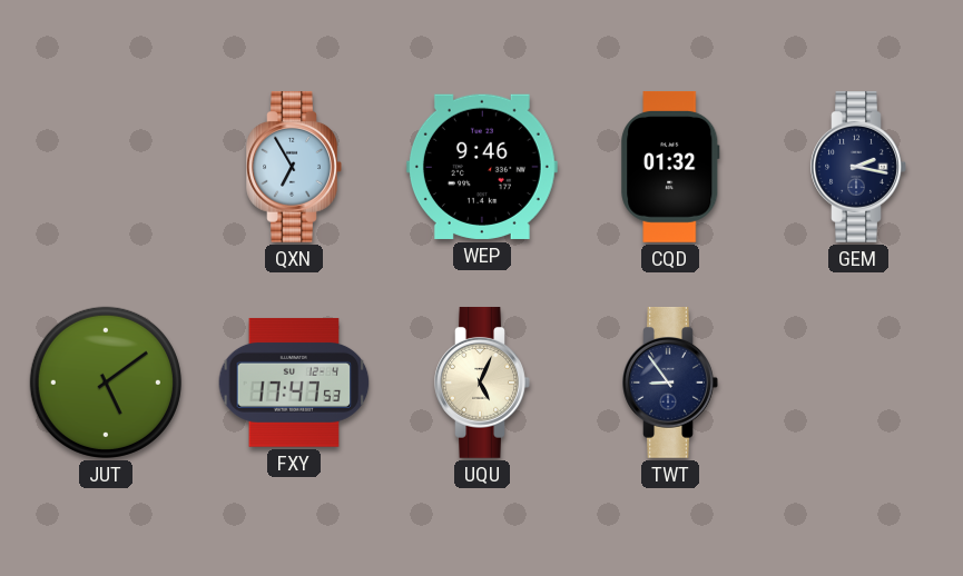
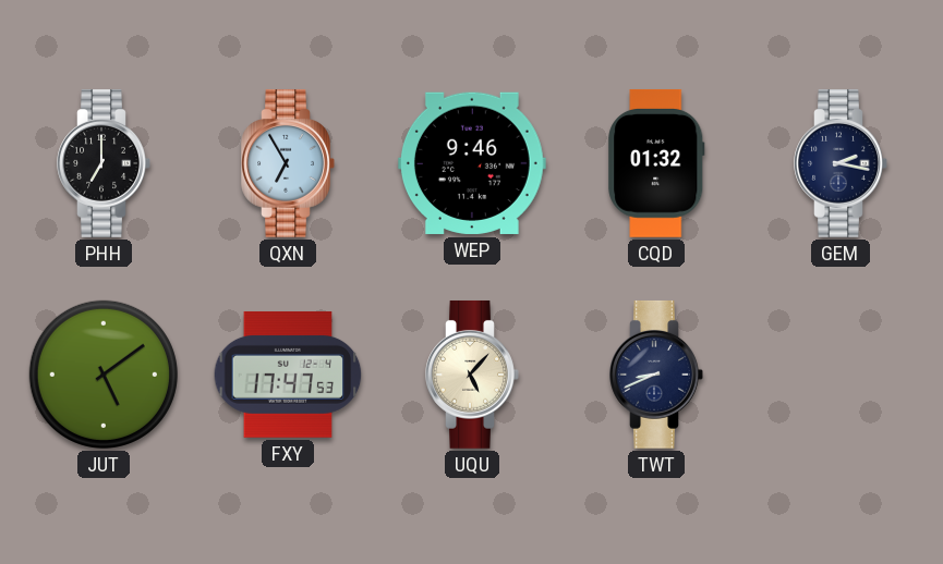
PHH: none -> 7:00 (104, 163)
UQU: 5:04 -> 5:07 (472, 375)
TWT: 8:54 -> 8:41 (656, 375)
